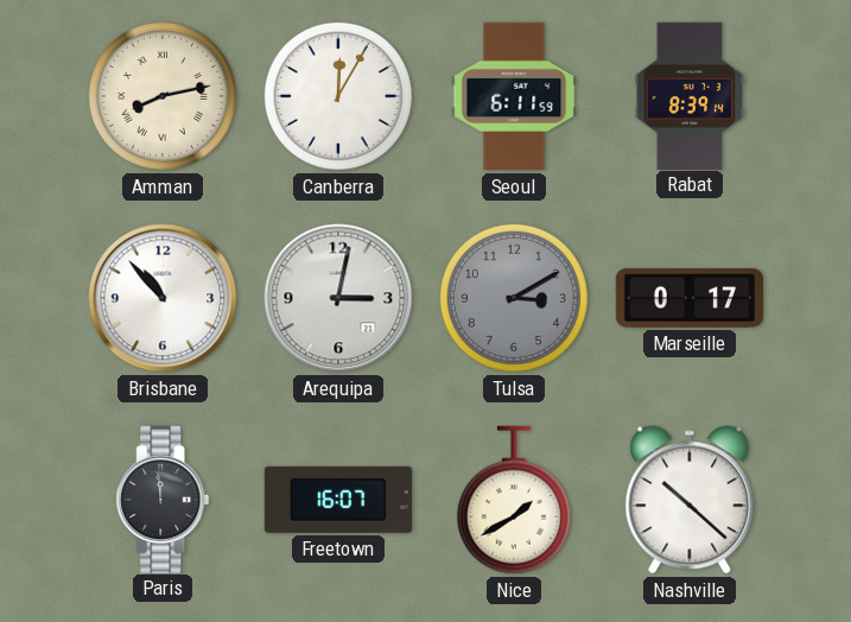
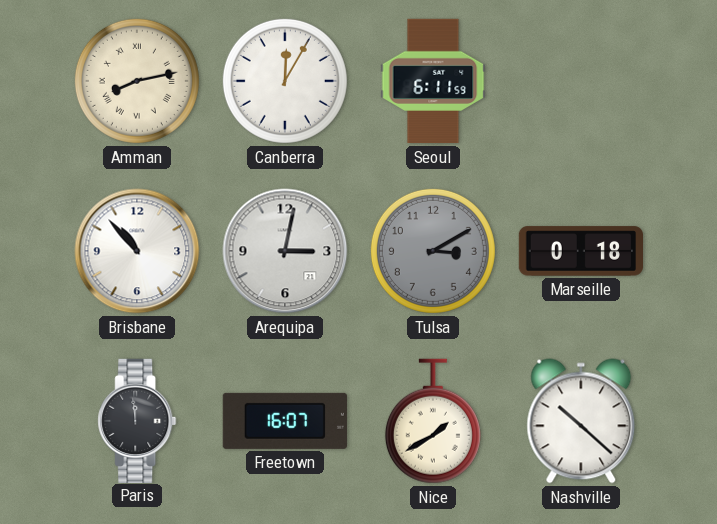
Rabat: 8:39 -> none (690, 95)
Marseille: 0:17 -> 0:18 (580, 251)
